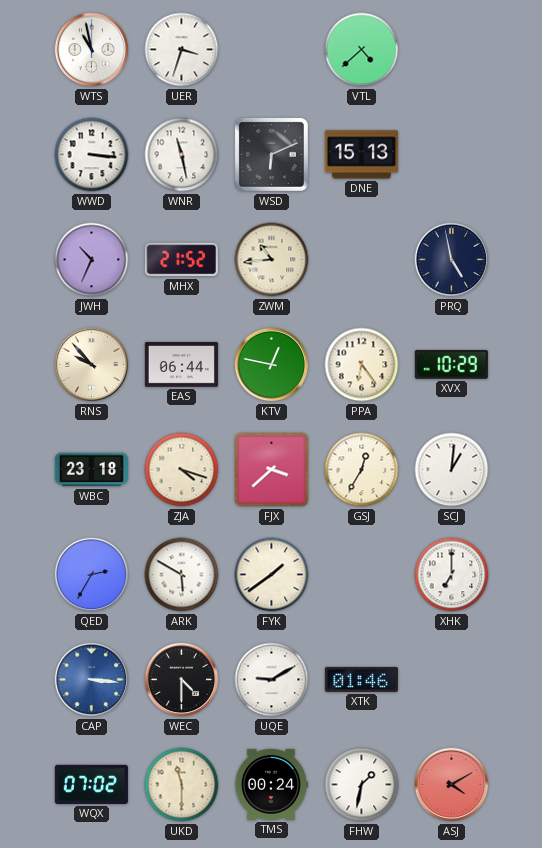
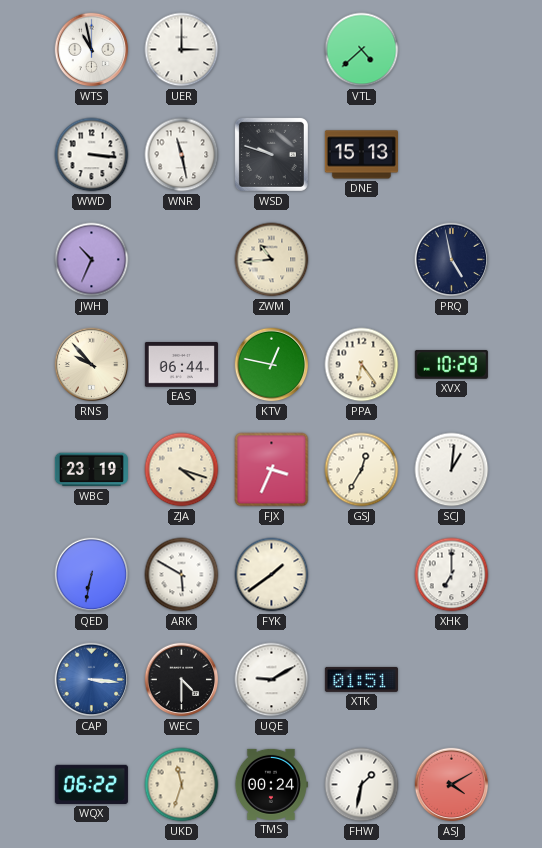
UER: 3:33 -> 3:00 (182, 50)
WSD: 6:11 -> 9:48 (271, 154)
MHX: 21:52 -> none (181, 260)
WBC: 23:18 -> 23:19 (91, 470)
FJX: 3:38 -> 3:34 (272, 470)
QED: 2:35 -> 6:32 (92, 575)
XTK: 01:46 -> 01:51 (361, 679)
WQX: 07:02 -> 06:22 (91, 784)
UKD: 11:30 -> 11:33 (182, 785)
